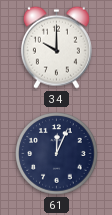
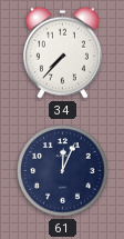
34: 10:00 -> 7:37 (62, 52)
